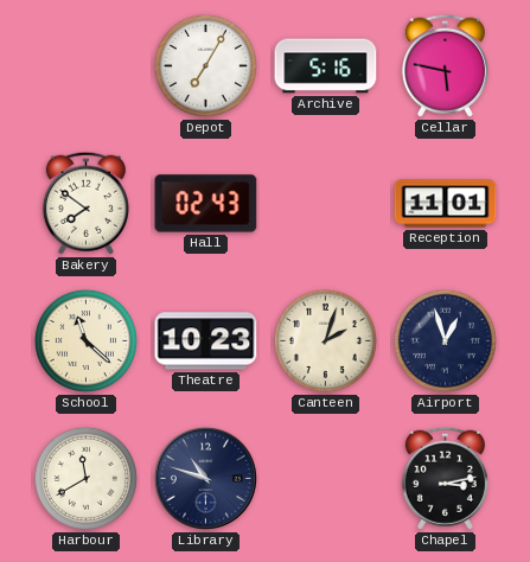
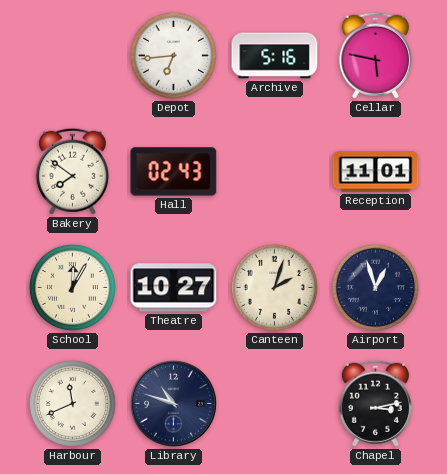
Depot: 7:05 -> 6:44 (173, 55)
School: 11:22 -> 12:05 (72, 287)
Theatre: 10:23 -> 10:27 (174, 288)
Harbour: 11:40 -> 11:41 (72, 403)
